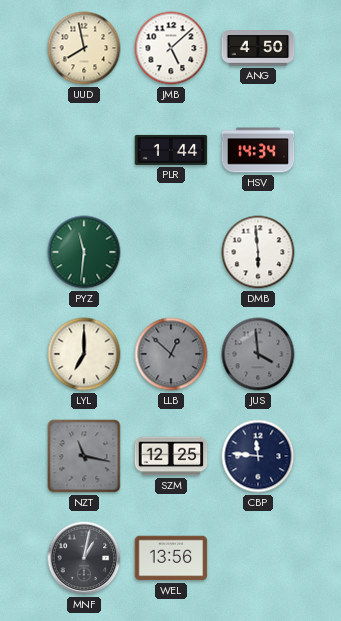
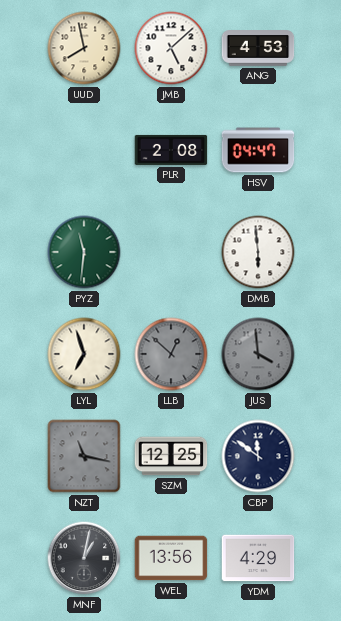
ANG: 4:50 -> 4:53 (258, 48)
PLR: 1:44 -> 2:08 (171, 150)
HSV: 14:34 -> 04:47 (258, 150)
LYL: 7:00 -> 6:57 (84, 354)
CBP: 11:46 -> 11:51 (258, 456)
YDM: none -> 4:29 (258, 558)
